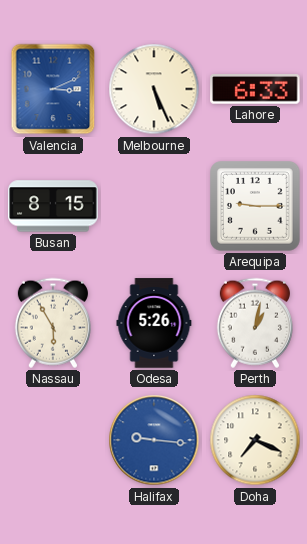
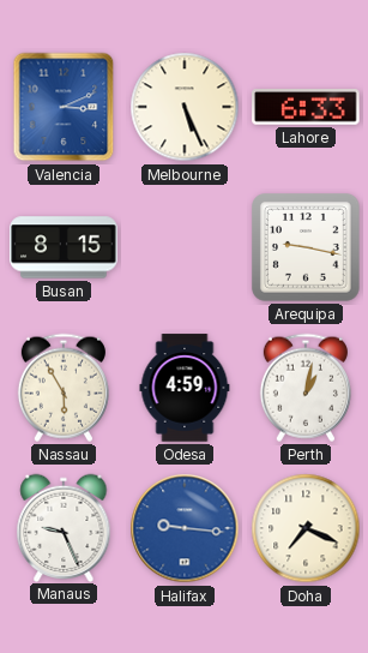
Arequipa: 9:15 -> 9:17 (307, 248)
Odesa: 5:26 -> 4:59 (185, 388)
Manaus: none -> 9:26 (64, 527)
